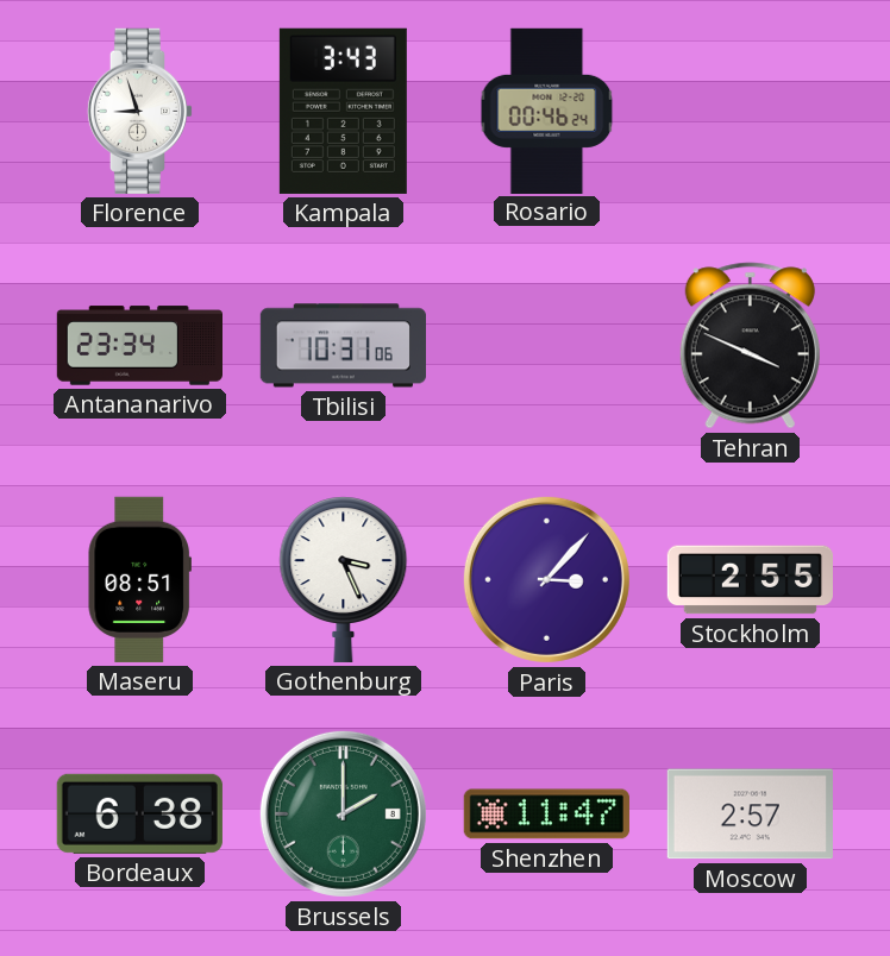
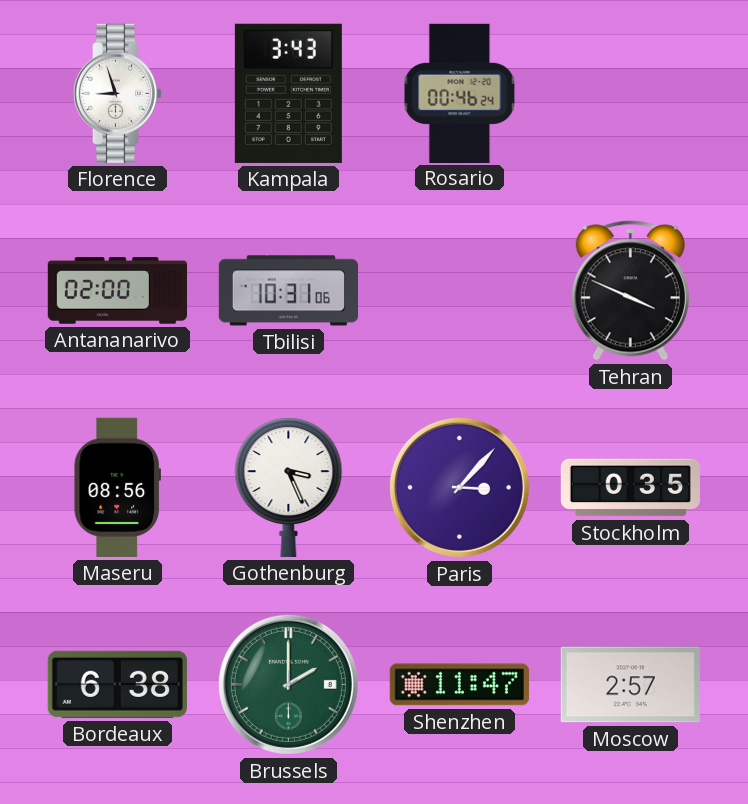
Antananarivo: 23:34 -> 02:00 (117, 291)
Maseru: 08:51 -> 08:56 (117, 487)
Stockholm: 2:55 -> 0:35 (630, 488)
